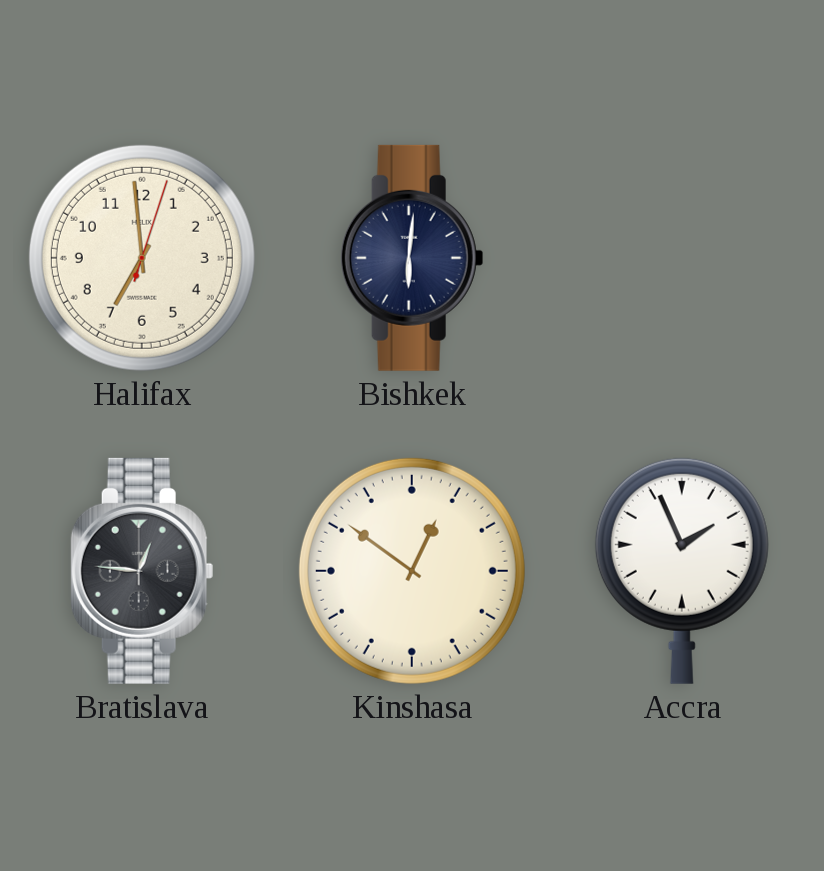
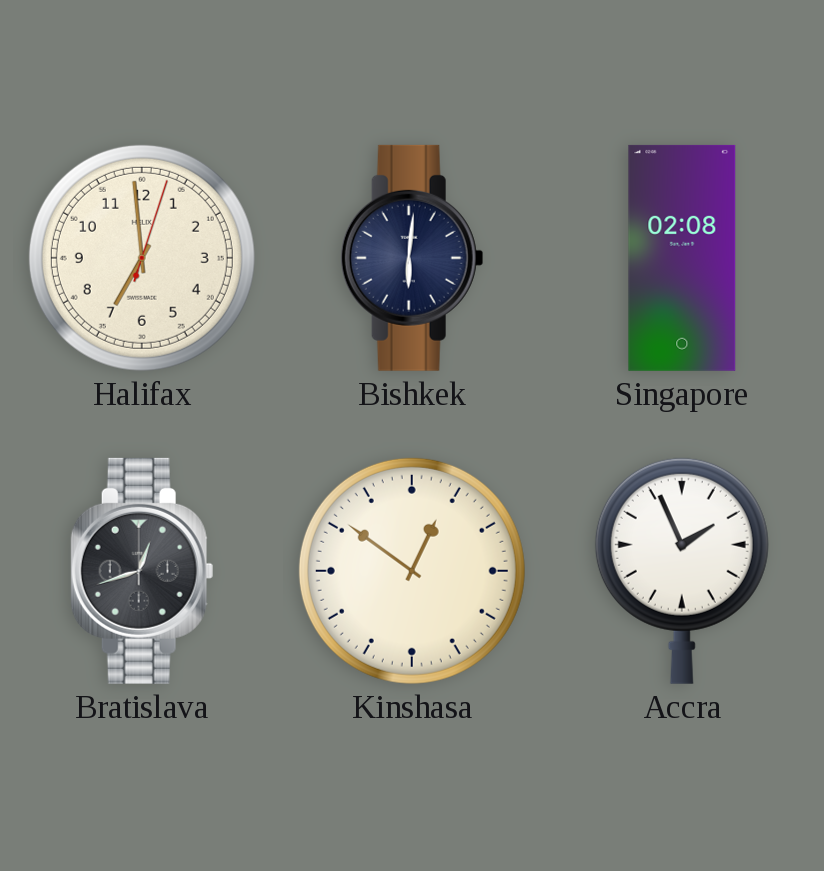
Singapore: none -> 02:08 (682, 258)
Bratislava: 12:46 -> 12:42 (142, 571)
